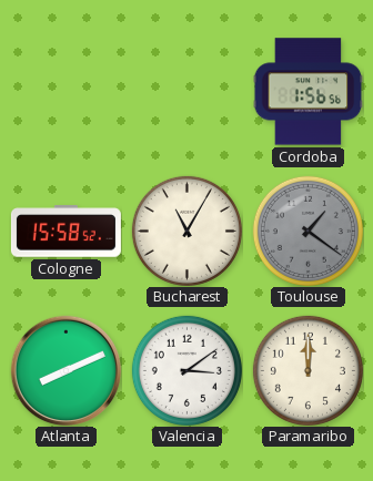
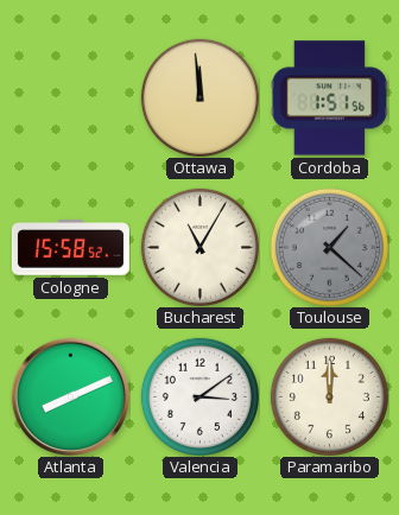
Ottawa: none -> 11:59 (199, 97)
Cordoba: 1:56 -> 1:51 (329, 98)
Toulouse: 1:21 -> 1:22 (329, 247)
